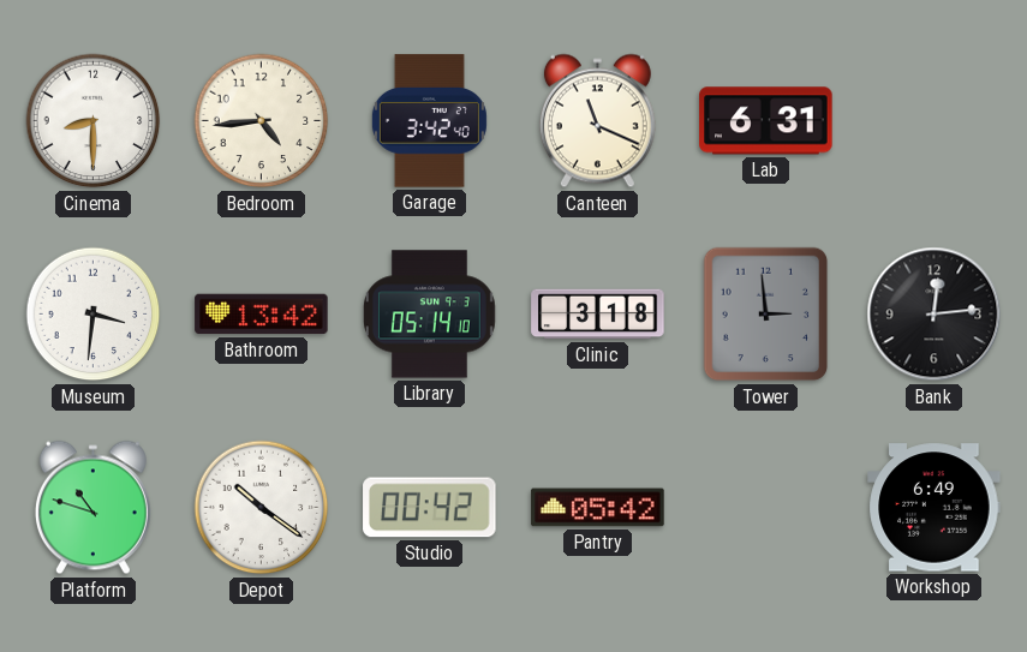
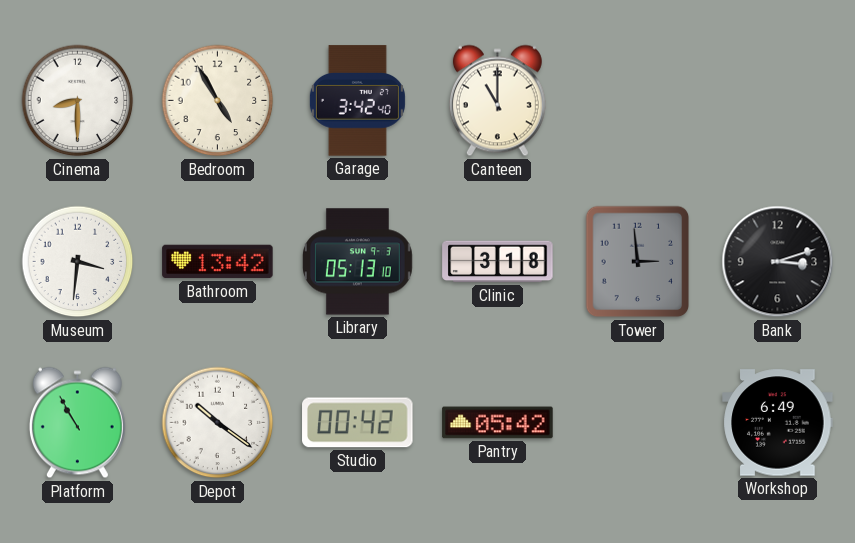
Bedroom: 4:44 -> 4:55 (218, 101)
Canteen: 11:19 -> 11:00 (497, 101)
Lab: 6:31 -> none (766, 121)
Library: 05:14 -> 05:13 (357, 262)
Bank: 12:14 -> 3:12 (778, 262)
Platform: 10:48 -> 10:55 (77, 423)
